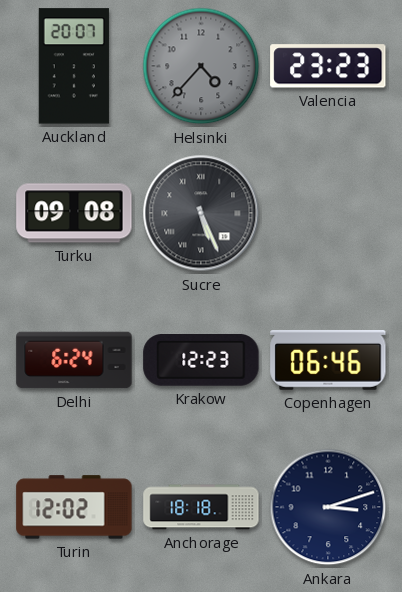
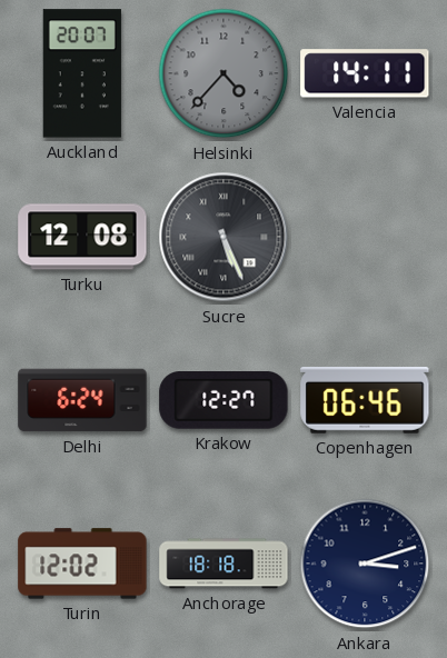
Valencia: 23:23 -> 14:11 (365, 73)
Turku: 09:08 -> 12:08 (82, 237)
Krakow: 12:23 -> 12:27 (223, 400)
